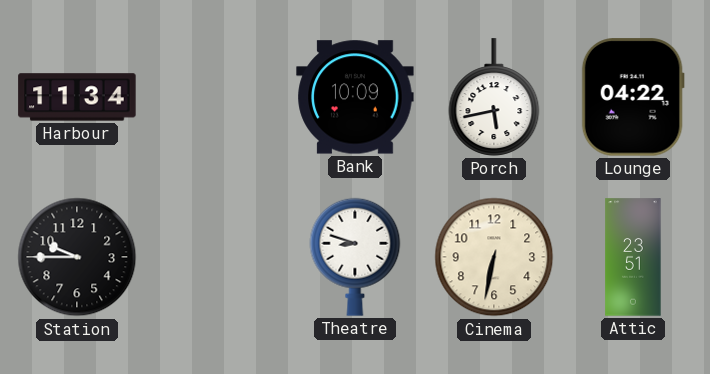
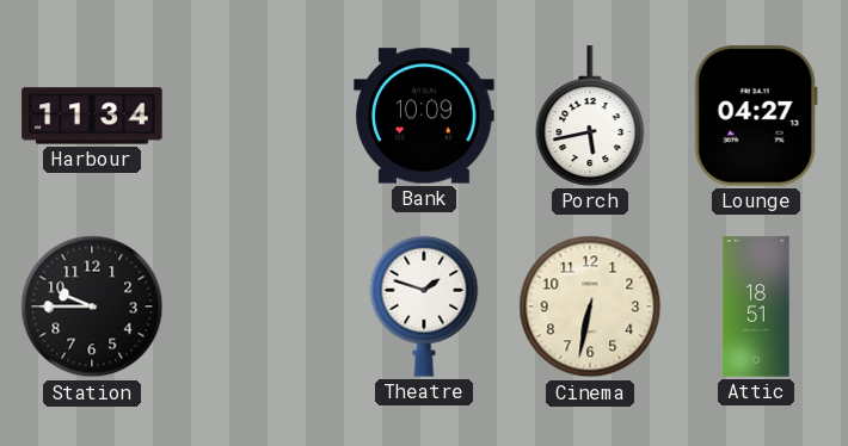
Lounge: 04:22 -> 04:27 (756, 116)
Theatre: 8:48 -> 1:48 (424, 306)
Attic: 23:51 -> 18:51 (756, 306)
